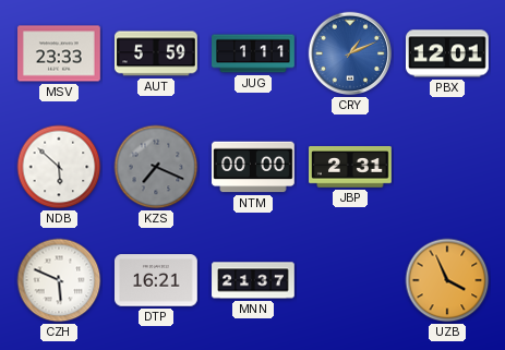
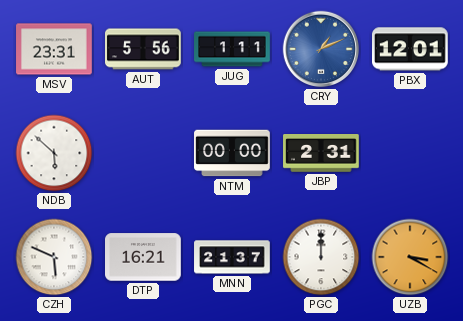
MSV: 23:33 -> 23:31 (54, 49)
AUT: 5:59 -> 5:56 (143, 49)
KZS: 7:19 -> none (156, 167)
PGC: none -> 12:00 (321, 257)
UZB: 3:56 -> 3:20 (410, 257)
